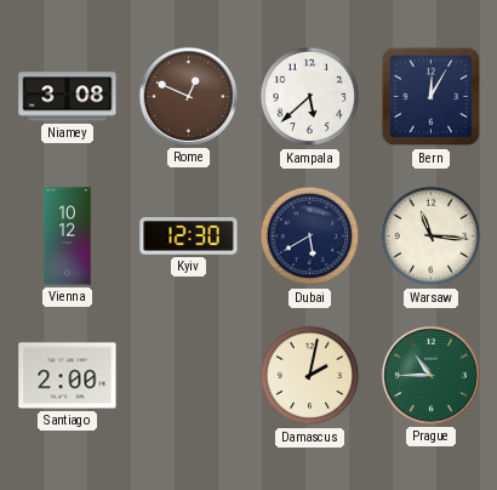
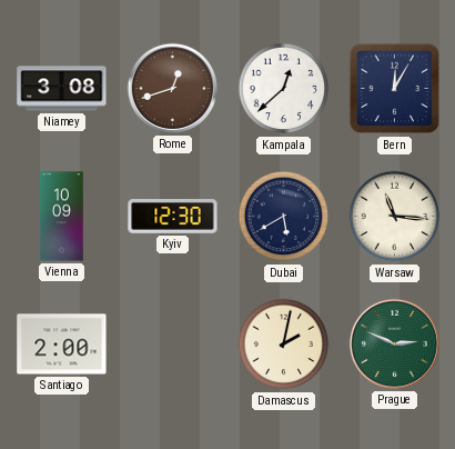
Rome: 12:49 -> 12:42 (172, 88)
Kampala: 5:38 -> 12:38 (284, 89)
Vienna: 10:12 -> 10:09 (62, 217)
Prague: 10:45 -> 2:49 (394, 343)
